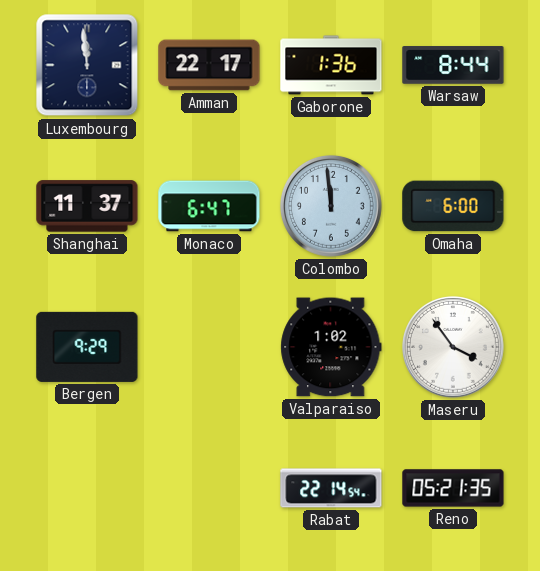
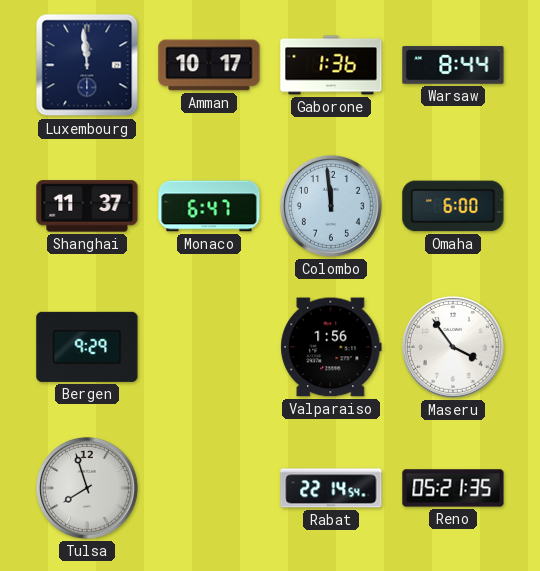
Amman: 22:17 -> 10:17 (209, 65)
Valparaiso: 1:02 -> 1:56 (331, 347)
Tulsa: none -> 7:57 (87, 488)
